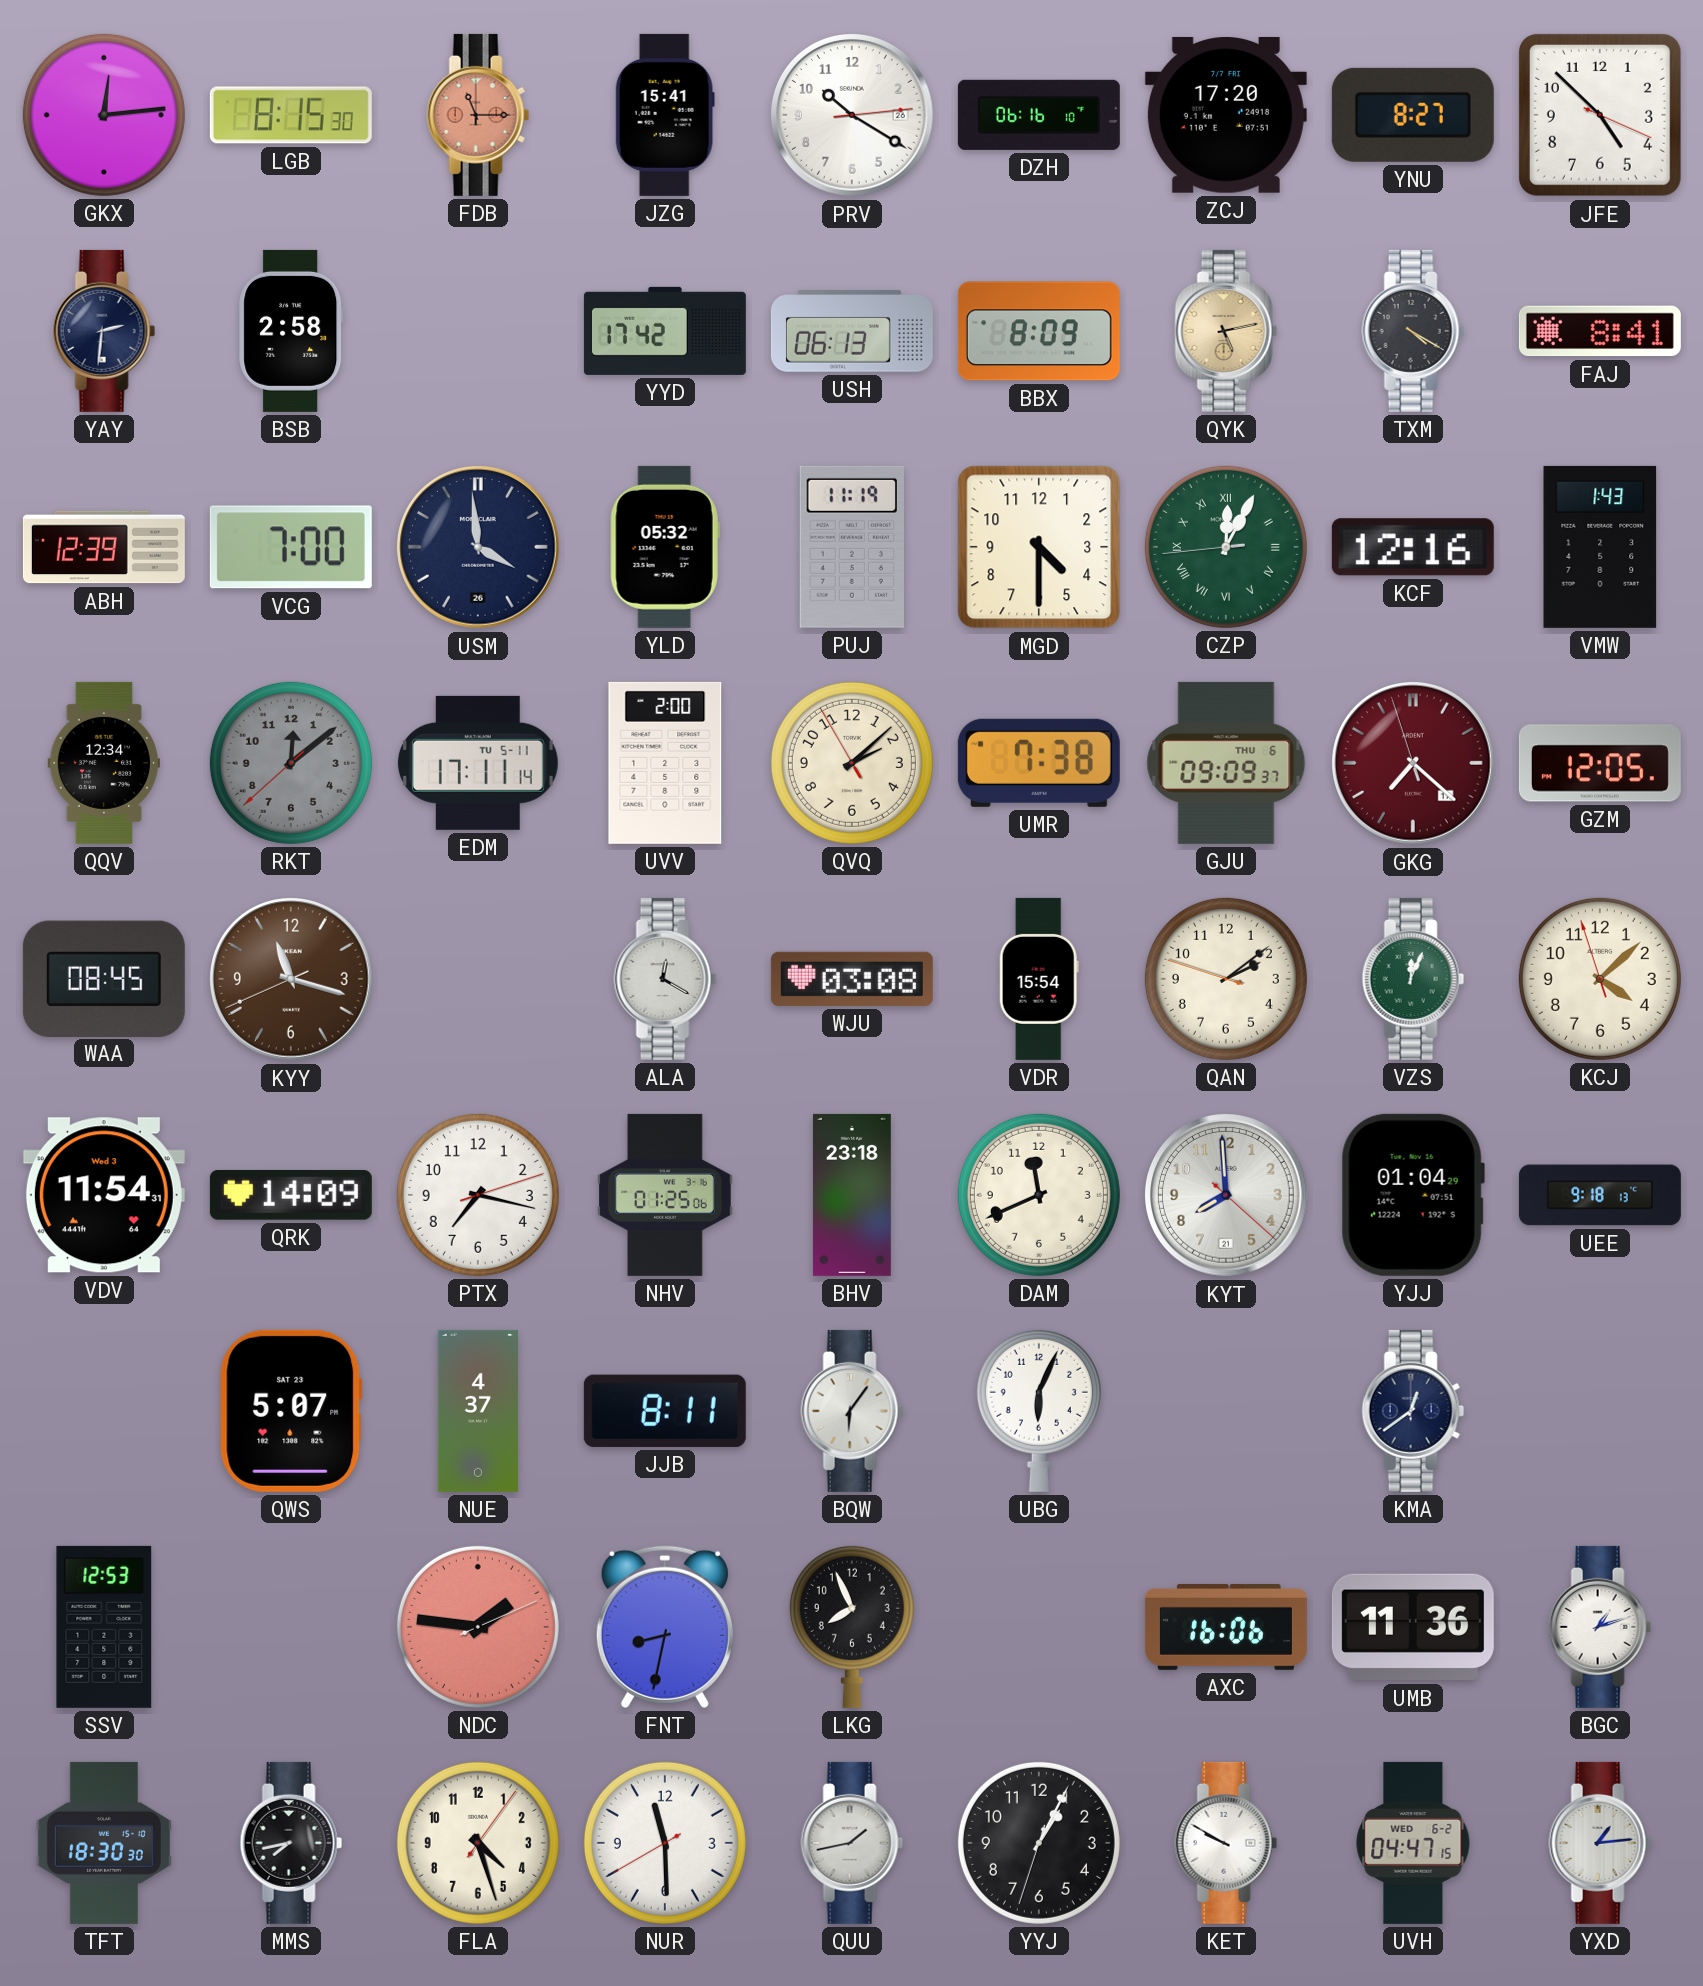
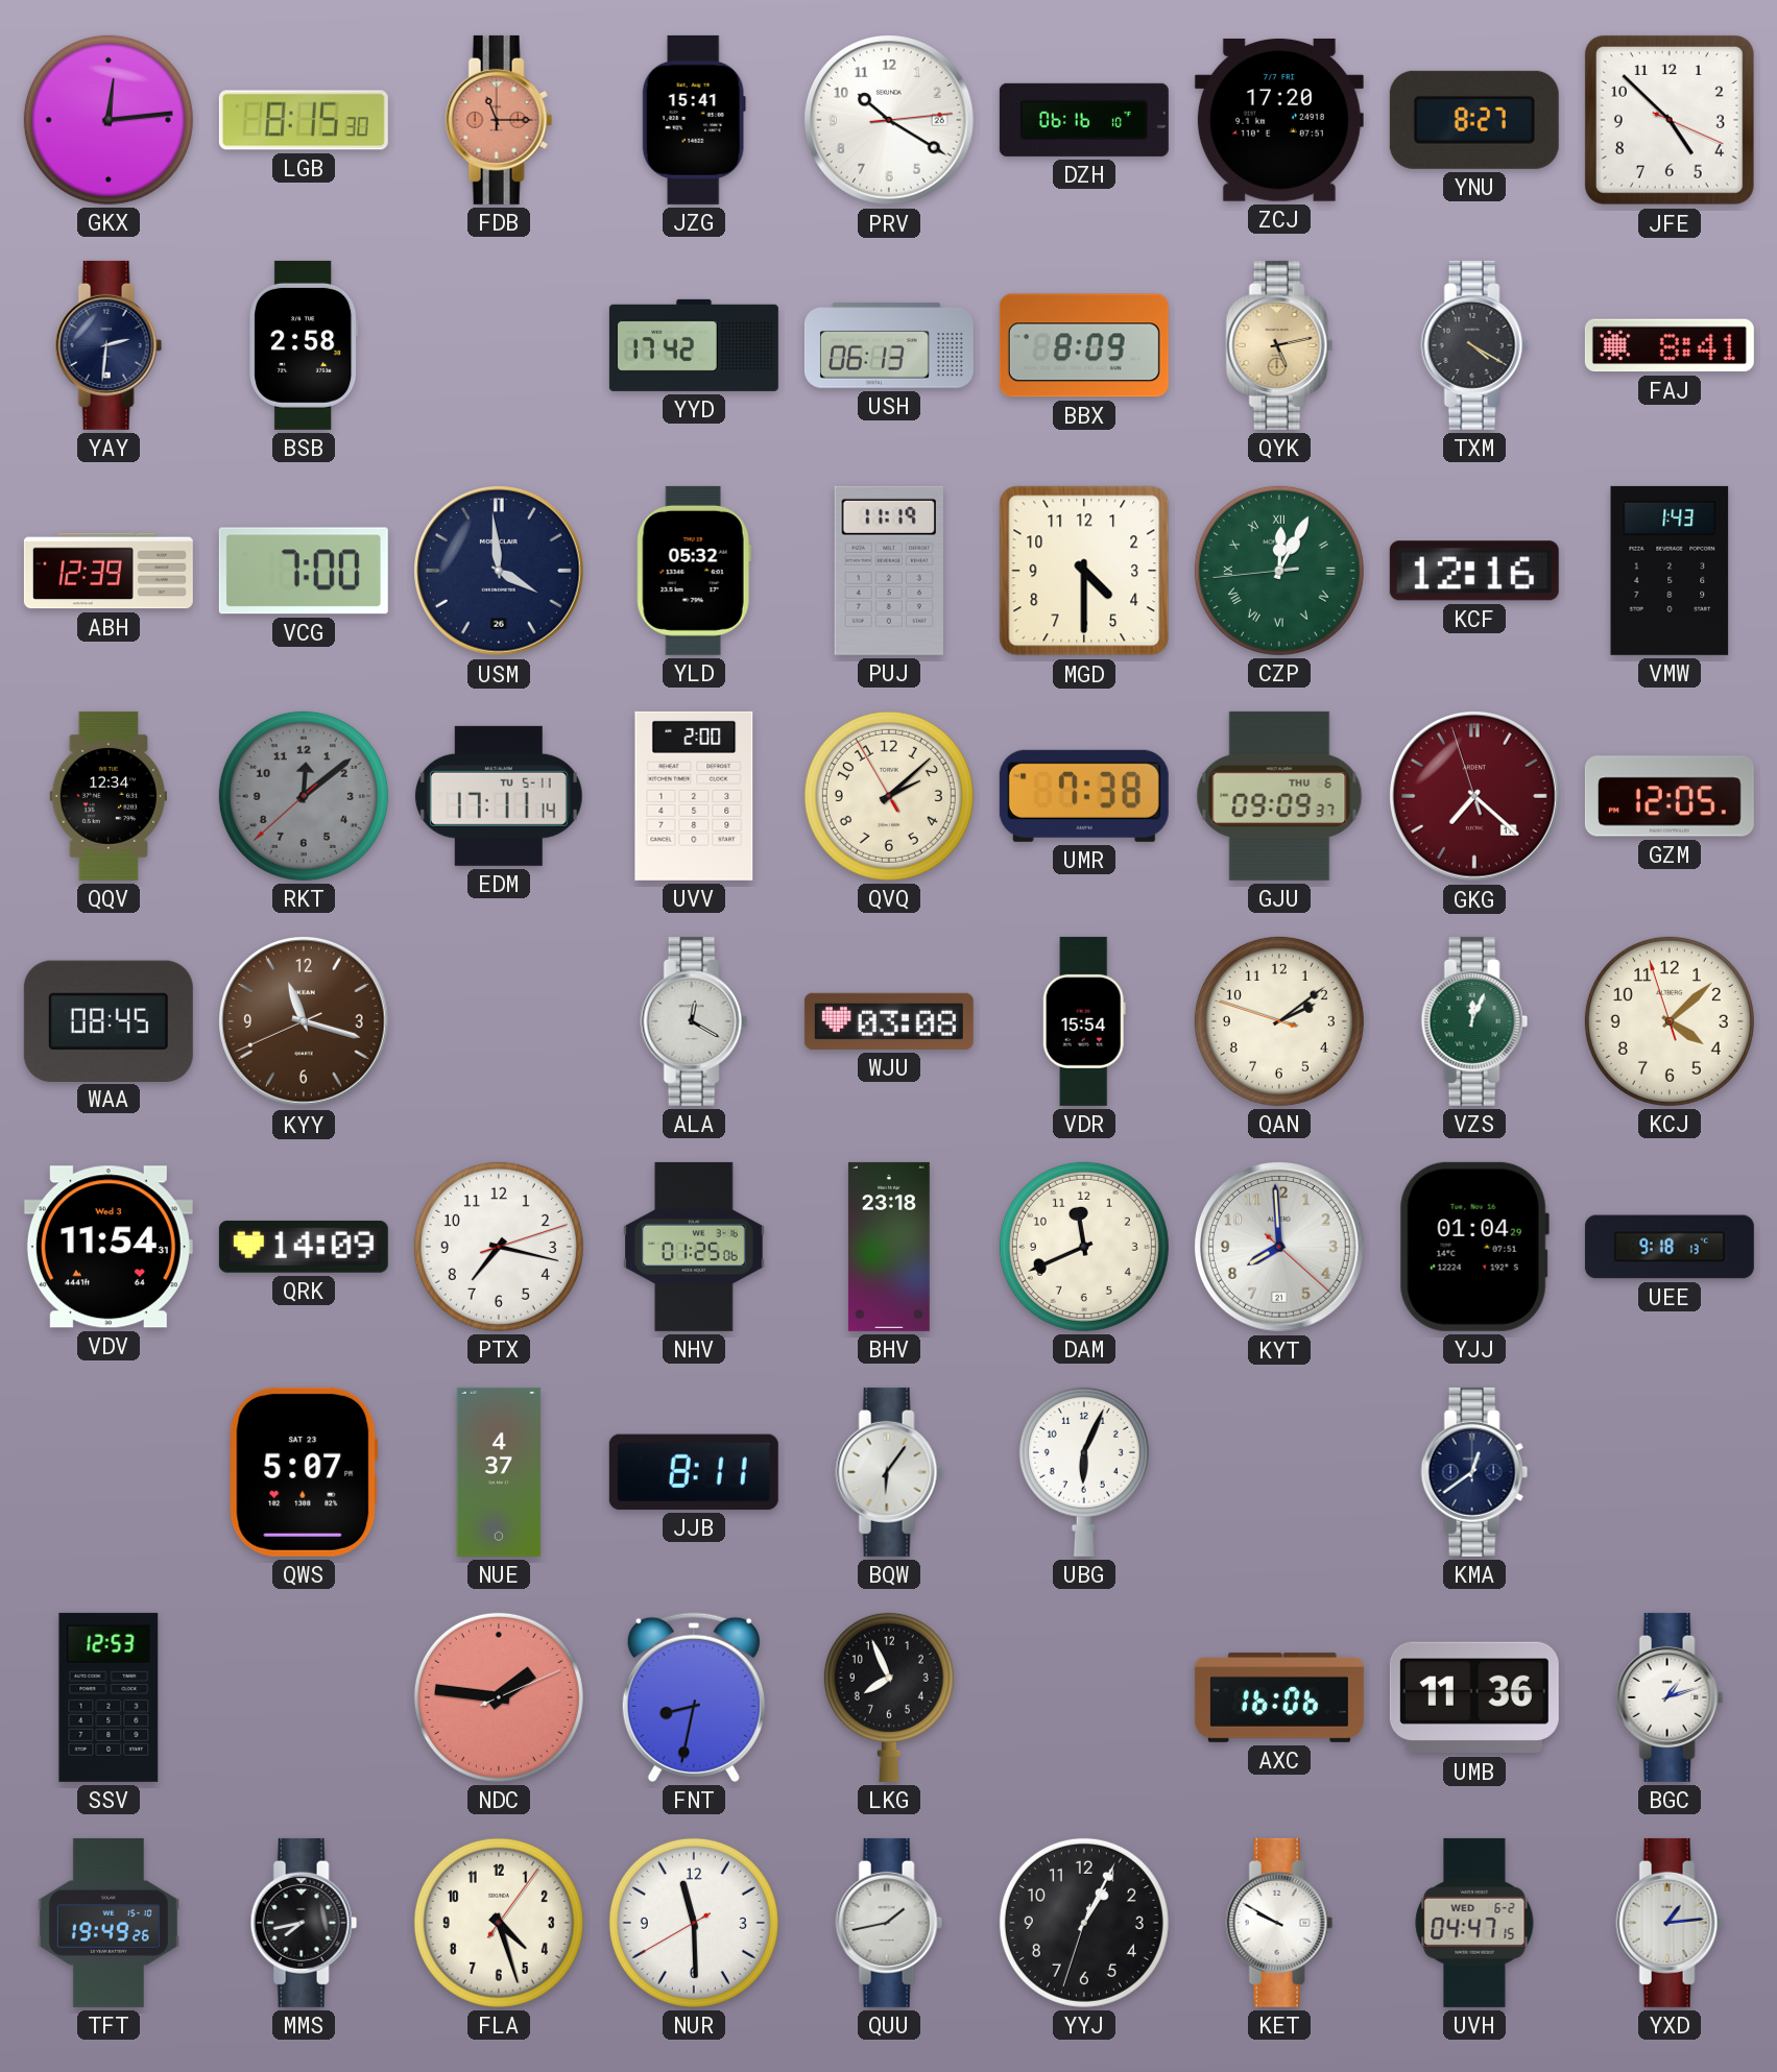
TFT: 18:30 -> 19:49 (109, 1923)
